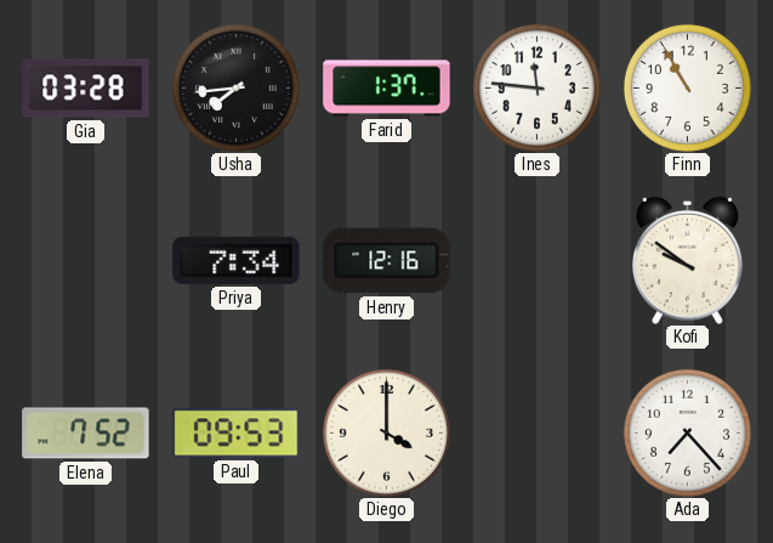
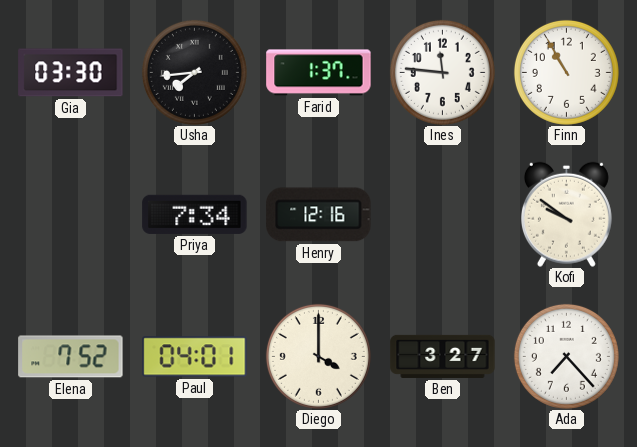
Gia: 03:28 -> 03:30 (71, 73)
Paul: 09:53 -> 04:01 (195, 357)
Ben: none -> 3:27 (443, 356)
